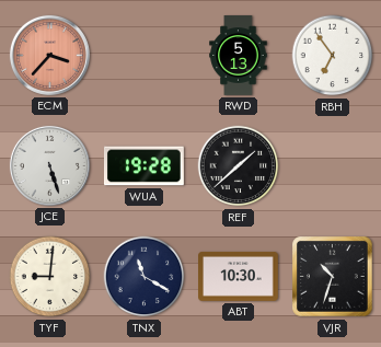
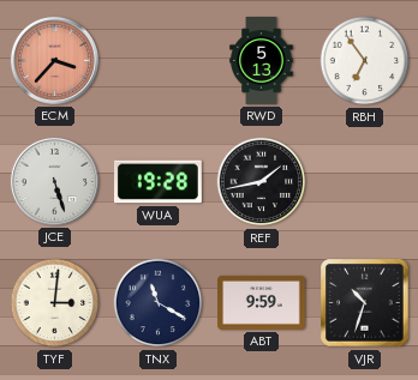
REF: 1:38 -> 1:43 (262, 182)
TYF: 9:01 -> 3:01 (55, 303)
ABT: 10:30 -> 9:59 (262, 302)
